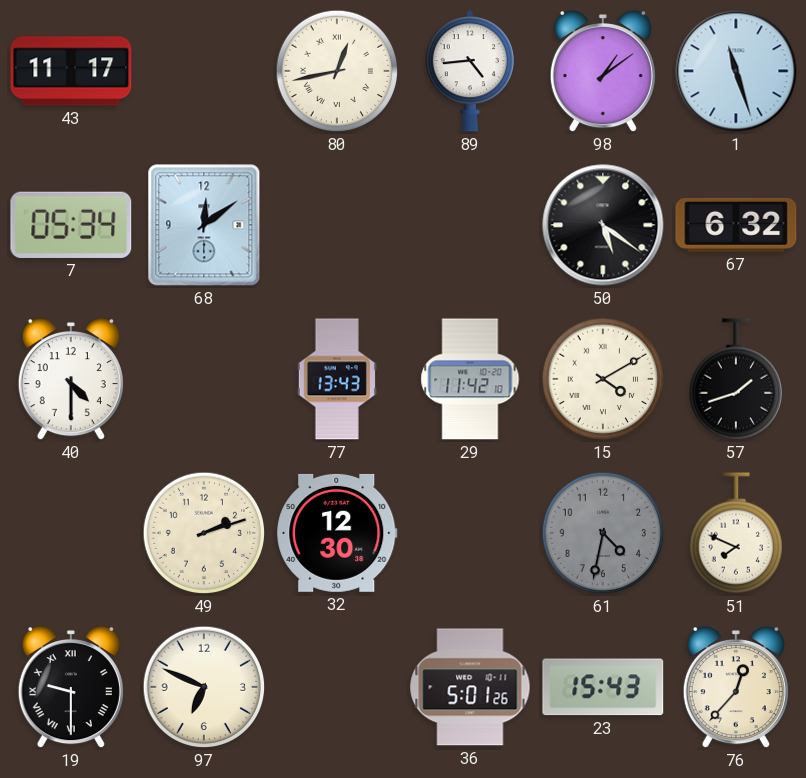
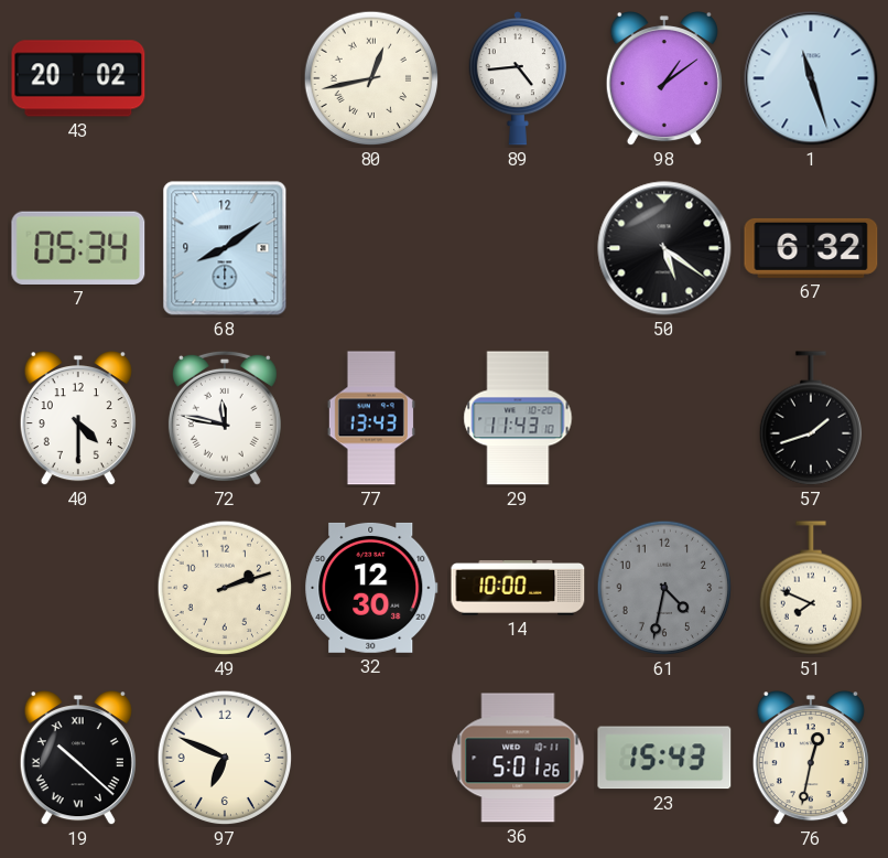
43: 11:17 -> 20:02 (78, 78)
68: 12:09 -> 8:09 (225, 248)
72: none -> 11:47 (225, 418)
29: 11:42 -> 11:43 (518, 418)
15: 4:10 -> none (603, 379)
14: none -> 10:00 (518, 589)
19: 9:30 -> 10:22 (78, 759)
76: 12:37 -> 12:32 (811, 759)
